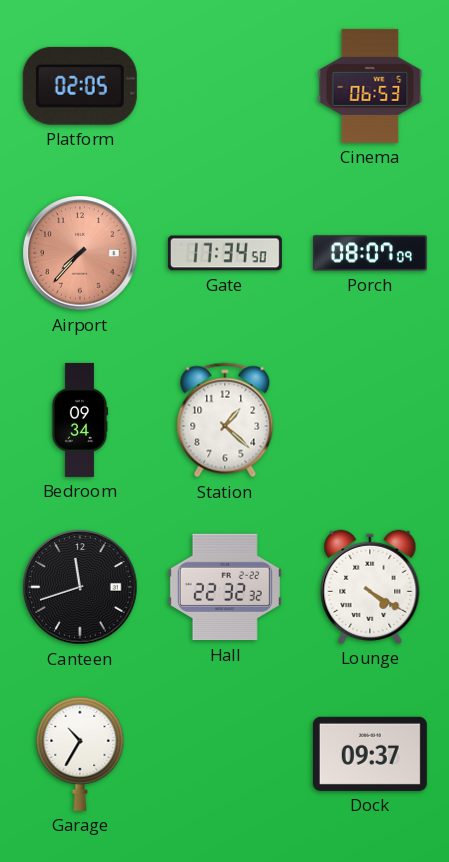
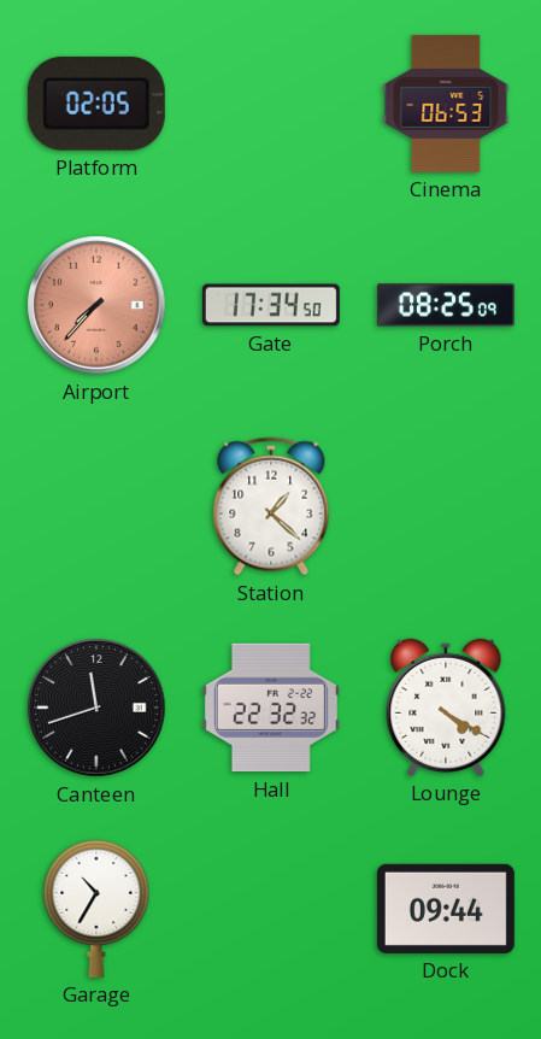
Porch: 08:07 -> 08:25 (446, 305)
Bedroom: 09:34 -> none (80, 420)
Dock: 09:37 -> 09:44 (446, 909)
